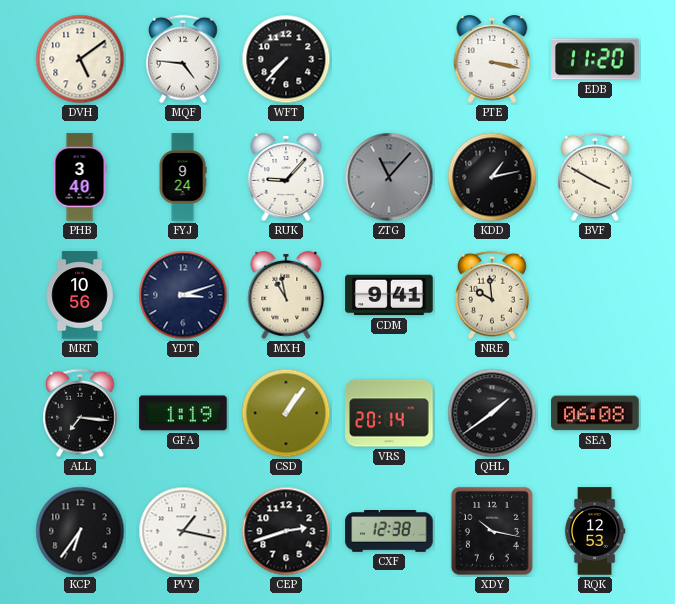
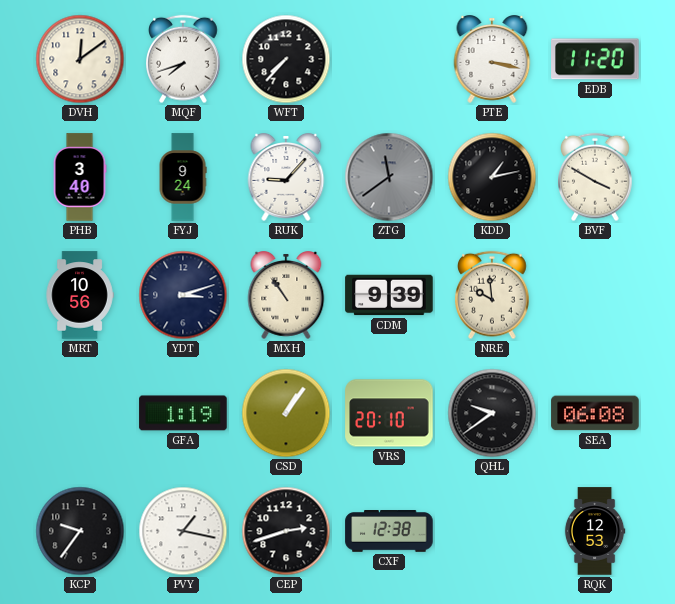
DVH: 5:09 -> 12:09 (80, 59)
MQF: 4:46 -> 7:42 (183, 59)
ZTG: 11:07 -> 11:39 (389, 177)
MXH: 10:58 -> 10:54 (286, 296)
CDM: 9:41 -> 9:39 (389, 295)
ALL: 7:16 -> none (80, 413)
VRS: 20:14 -> 20:10 (389, 413)
QHL: 1:39 -> 9:39 (492, 413)
KCP: 6:36 -> 9:36 (80, 531)
XDY: 10:17 -> none (492, 531)
